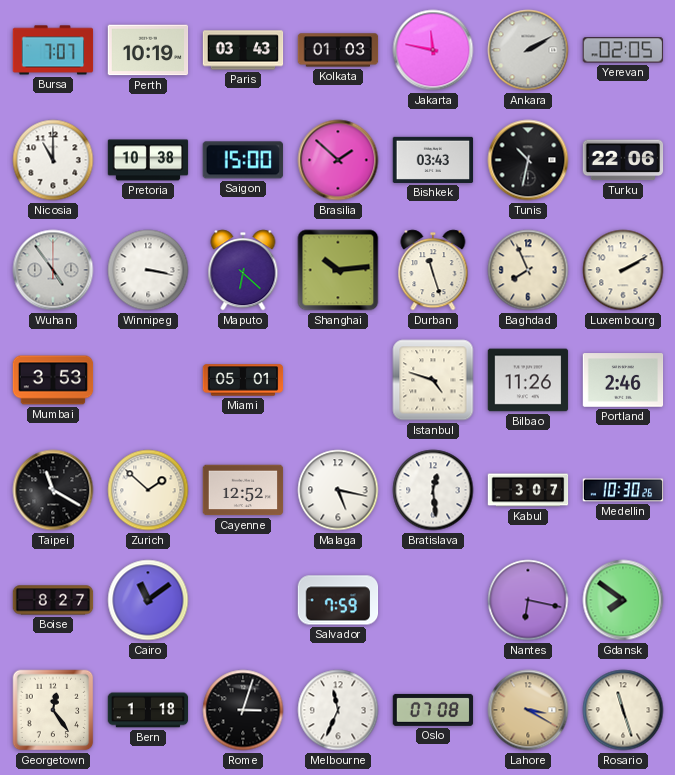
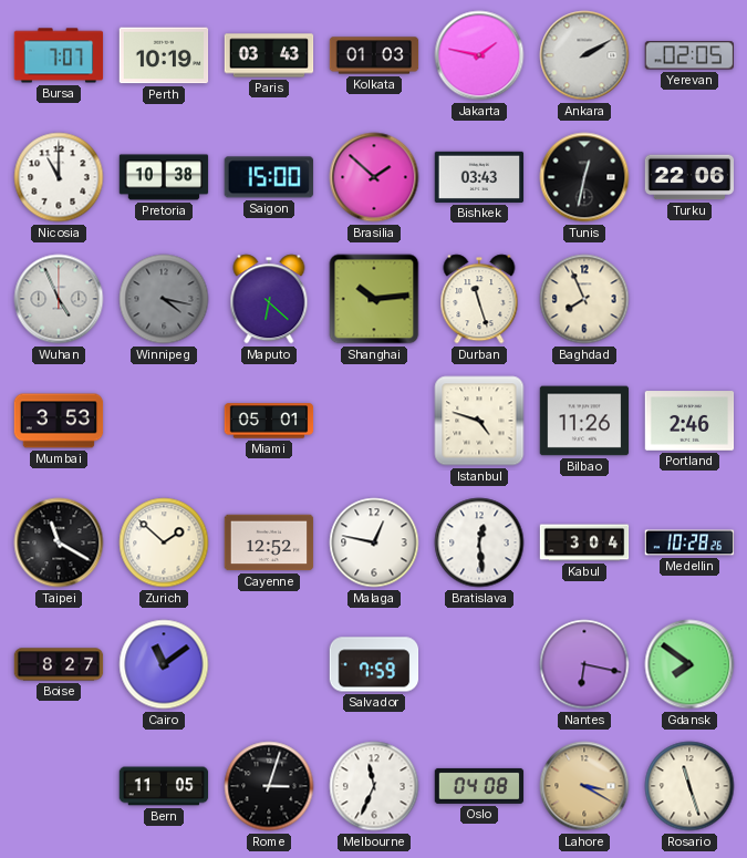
Jakarta: 11:47 -> 1:47 (479, 55)
Tunis: 10:32 -> 12:32 (584, 177)
Wuhan: 4:54 -> 4:56 (59, 299)
Winnipeg: 3:17 -> 4:17 (164, 299)
Winnipeg dial: white -> grey (164, 299)
Luxembourg: 2:10 -> none (623, 270)
Malaga: 5:17 -> 12:47 (374, 542)
Kabul: 3:07 -> 3:04 (584, 542)
Medellin: 10:30 -> 10:28 (689, 542)
Georgetown: 12:24 -> none (53, 710)
Bern: 1:18 -> 11:05 (164, 786)
Oslo: 07:08 -> 04:08 (479, 786)
